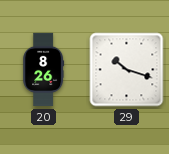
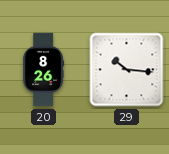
29: 10:18 -> 10:16 (127, 70)
